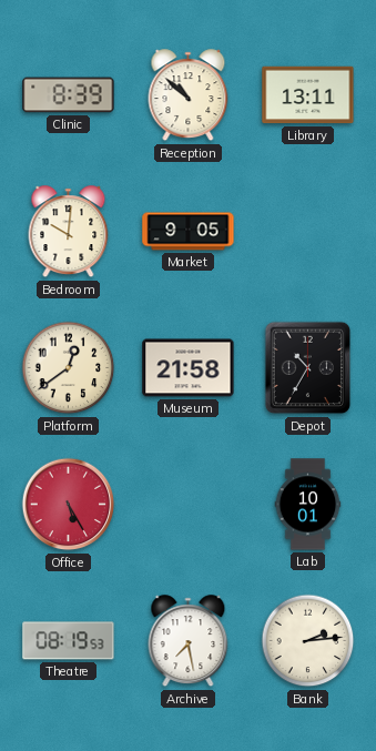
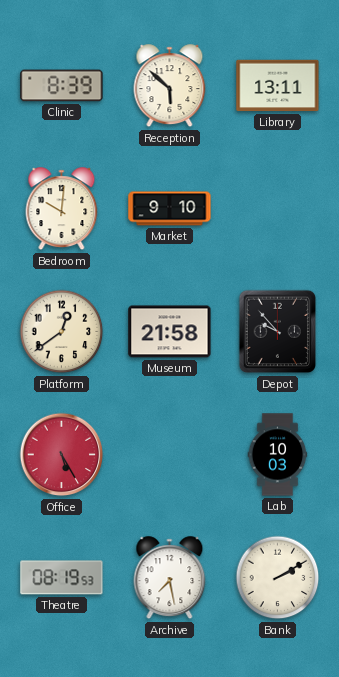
Reception: 10:52 -> 5:52 (170, 86)
Market: 9:05 -> 9:10 (170, 209)
Depot: 10:35 -> 9:53 (278, 332)
Lab: 10:01 -> 10:03 (278, 455)
Bank: 2:14 -> 2:10 (278, 578)
